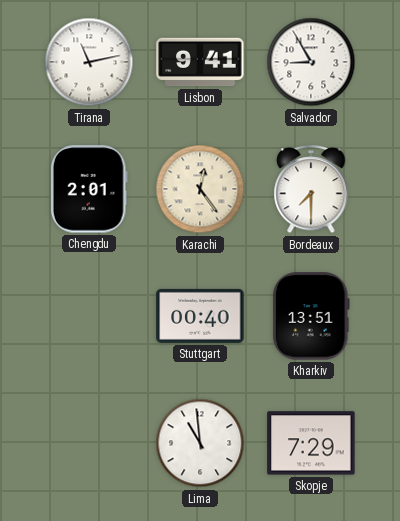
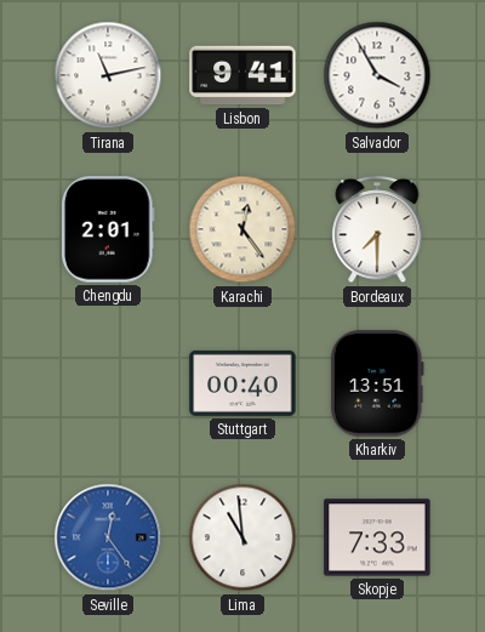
Salvador: 8:55 -> 3:55 (377, 75)
Seville: none -> 12:24 (108, 537)
Skopje: 7:29 -> 7:33 (377, 537)
